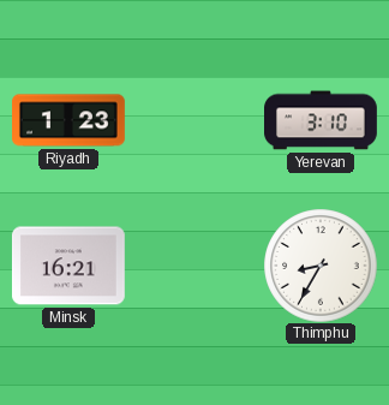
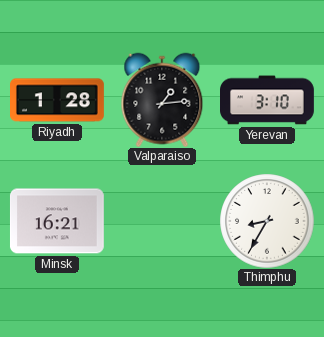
Riyadh: 1:23 -> 1:28 (58, 100)
Valparaiso: none -> 1:14 (162, 100)
